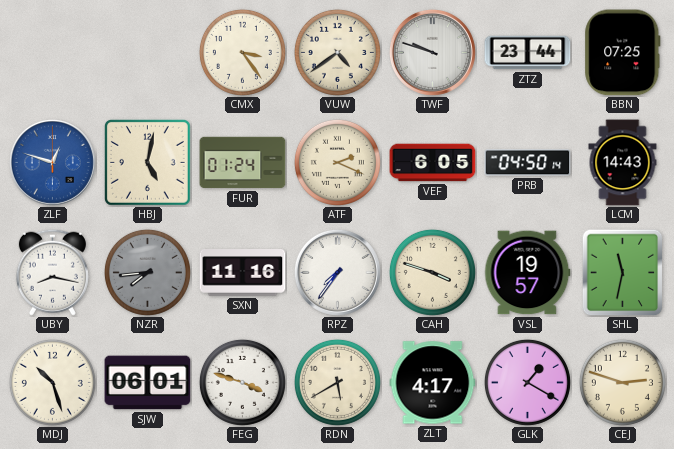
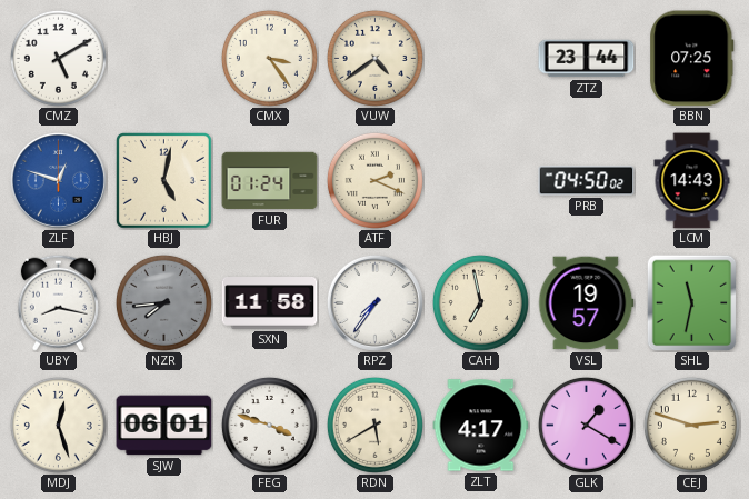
CMZ: none -> 5:10 (58, 58)
TWF: 9:48 -> none (432, 52)
VEF: 6:05 -> none (433, 163)
PRB: 04:50:14 -> 04:50:02 (587, 181)
SXN: 11:16 -> 11:58 (270, 303)
CAH: 3:48 -> 6:58 (480, 302)
MDJ: 10:27 -> 12:27 (58, 425)
